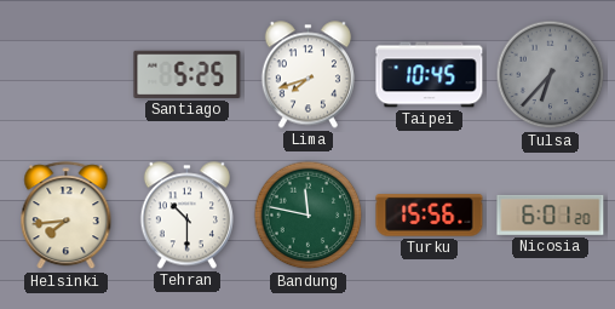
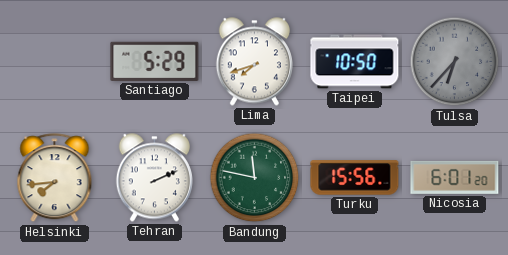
Santiago: 5:25 -> 5:29 (155, 61)
Taipei: 10:45 -> 10:50 (355, 62)
Tehran: 10:30 -> 2:11 (154, 178)
